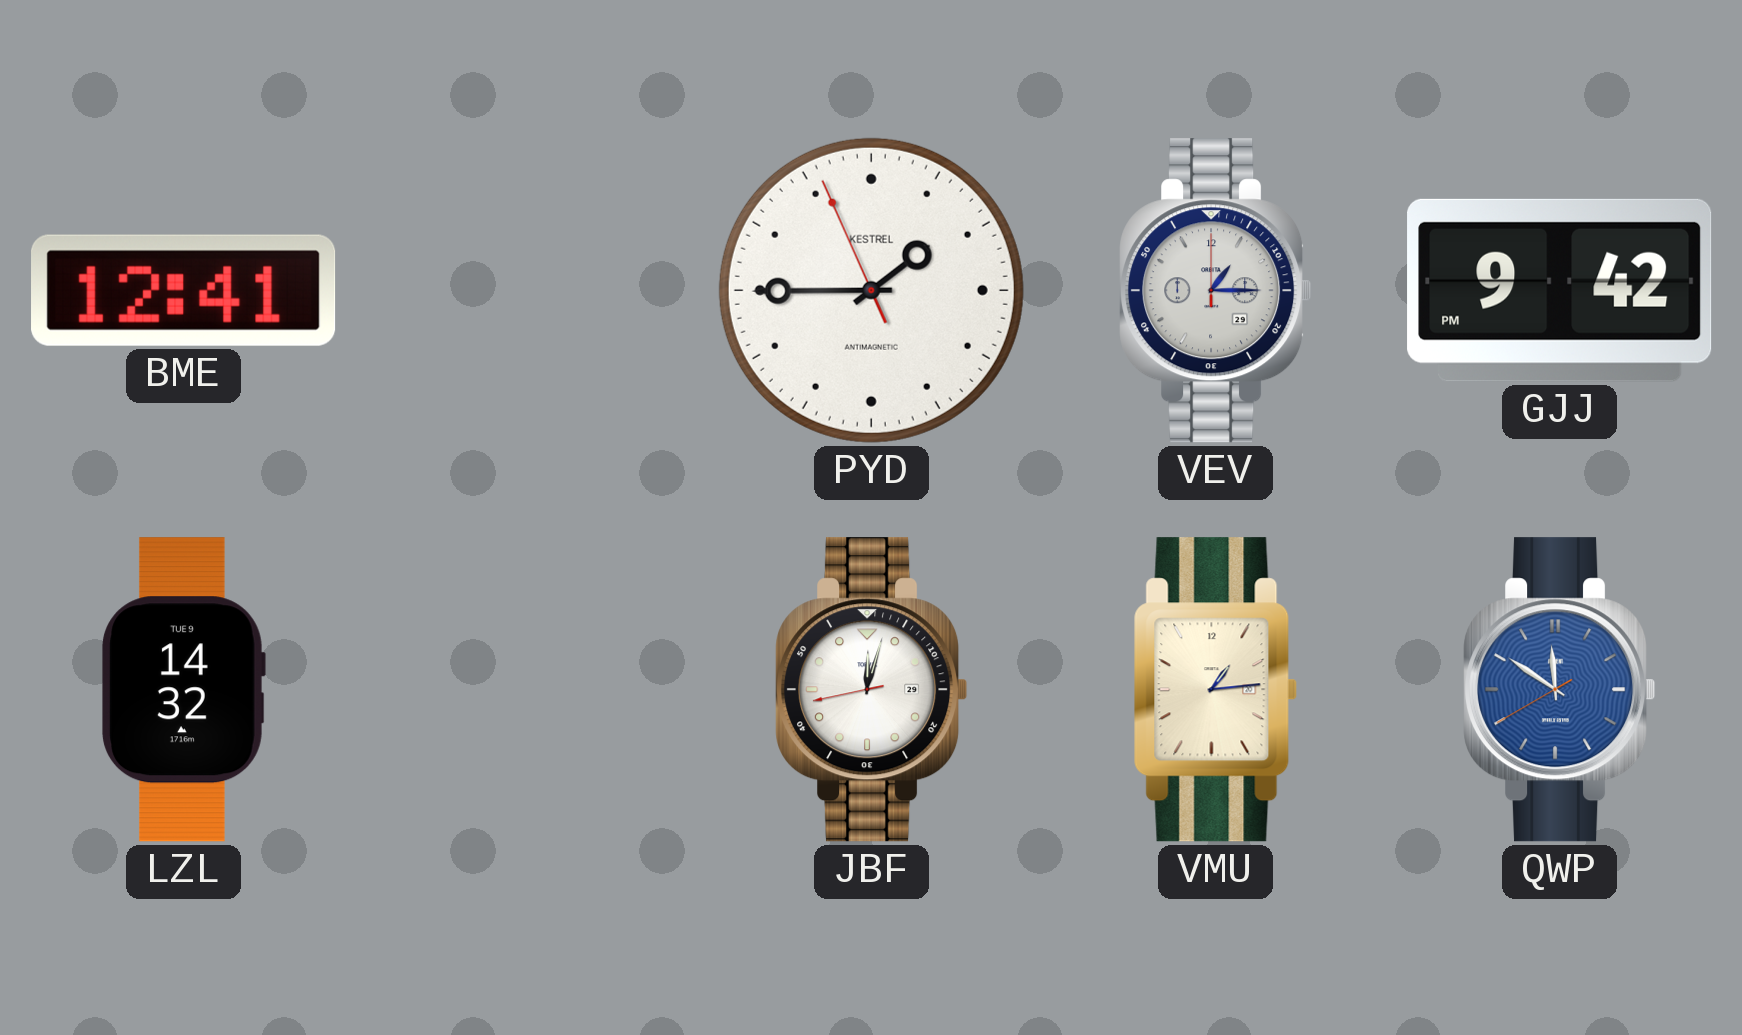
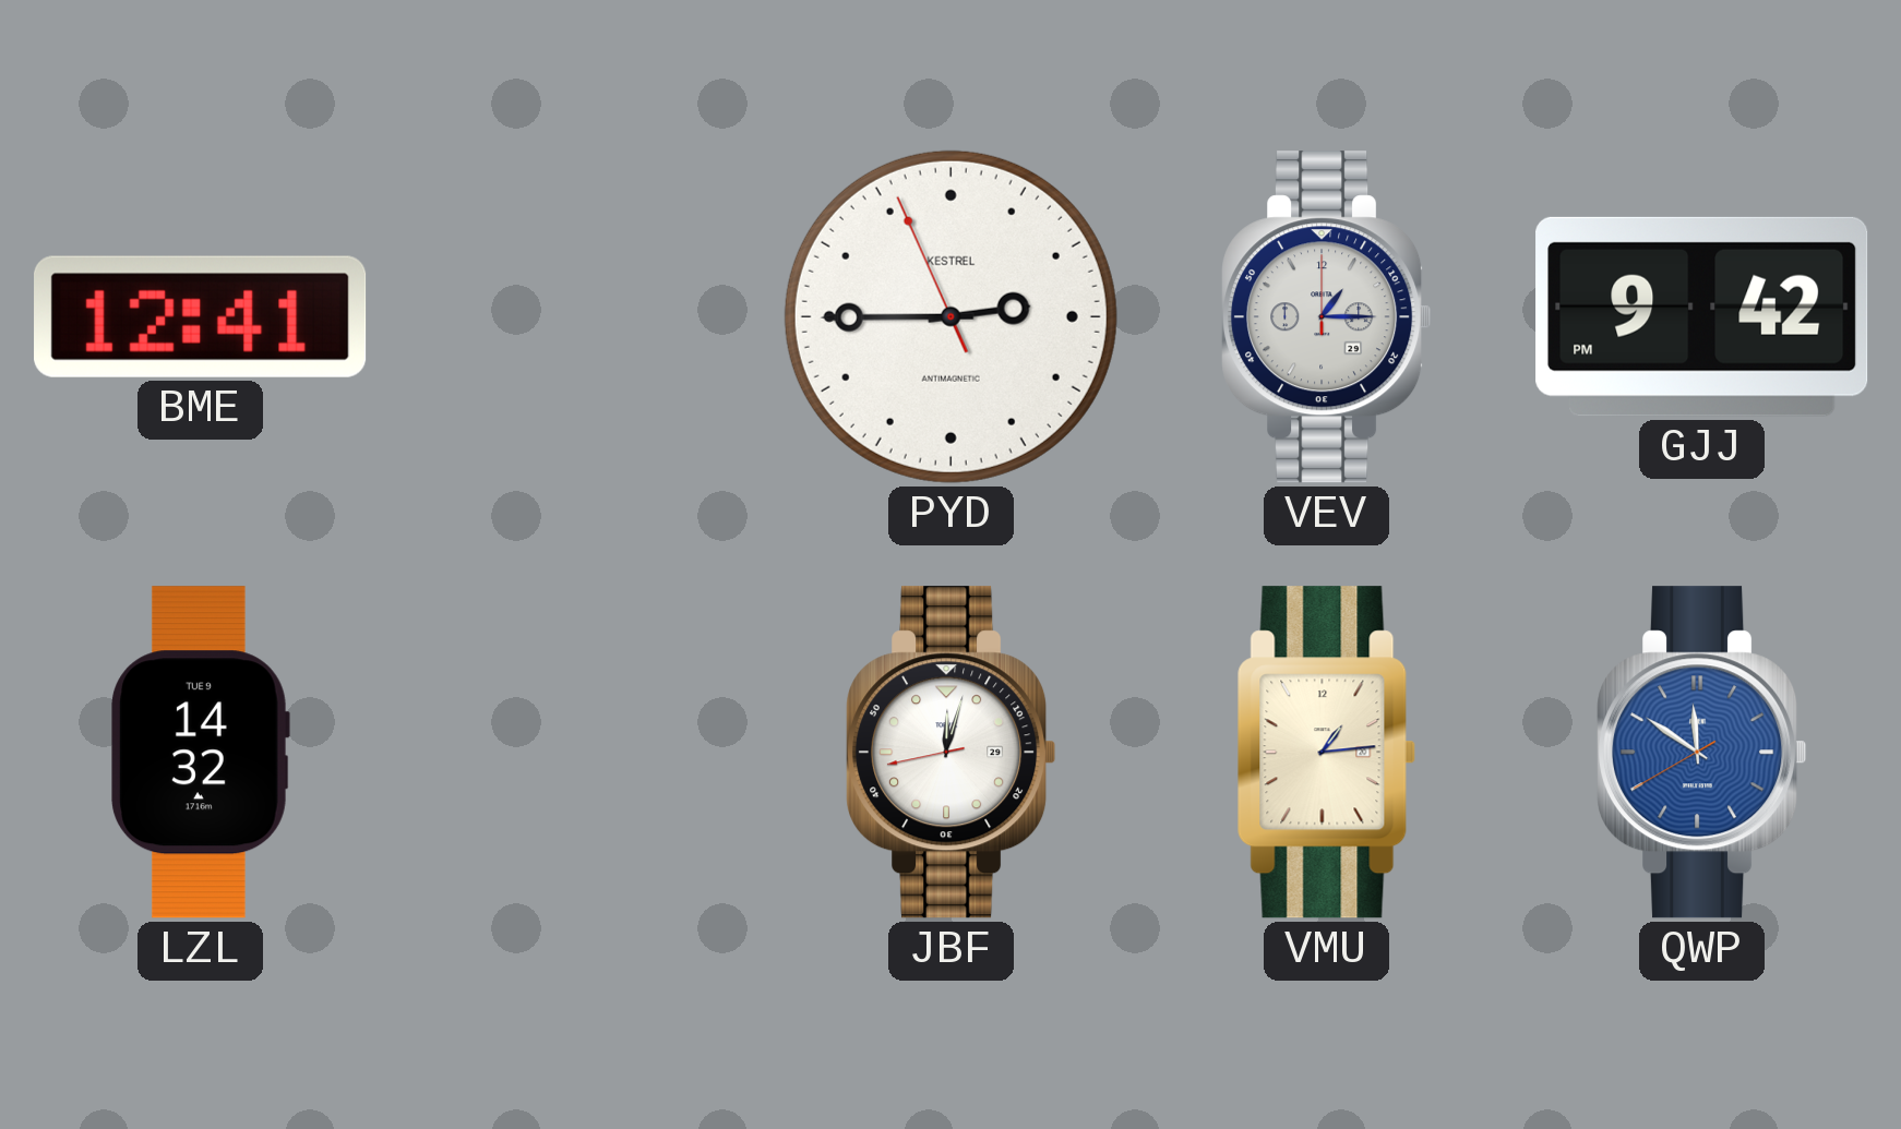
PYD: 1:44 -> 2:44 (950, 316)
